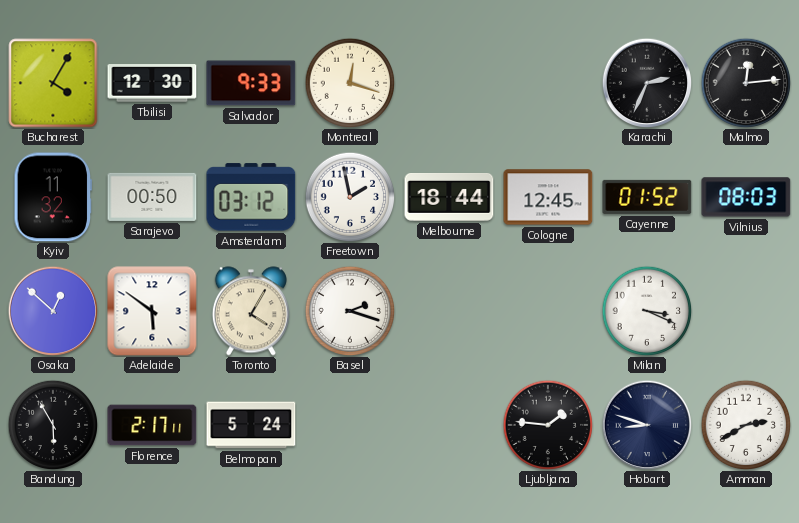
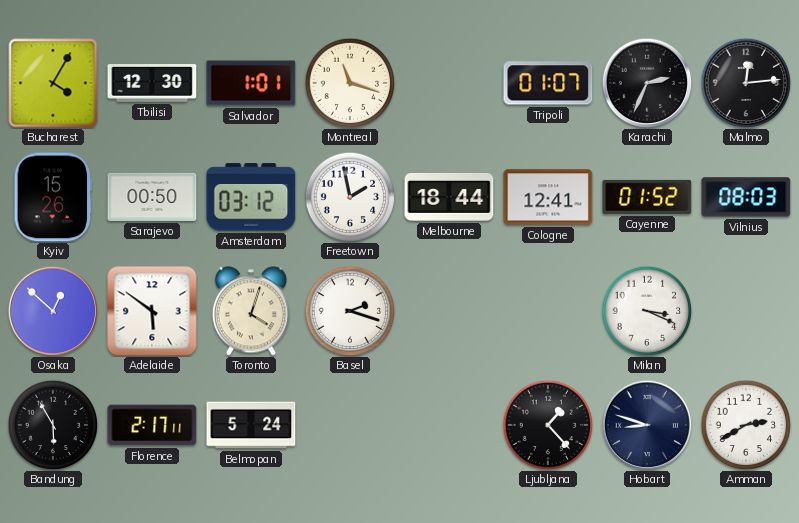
Salvador: 9:33 -> 1:01 (251, 83)
Montreal: 12:18 -> 11:18 (350, 83)
Tripoli: none -> 01:07 (548, 83)
Kyiv: 11:32 -> 15:26 (53, 197)
Cologne: 12:45 -> 12:41 (548, 197)
Toronto: 4:05 -> 4:03 (251, 311)
Ljubljana: 1:46 -> 1:23 (548, 425)
